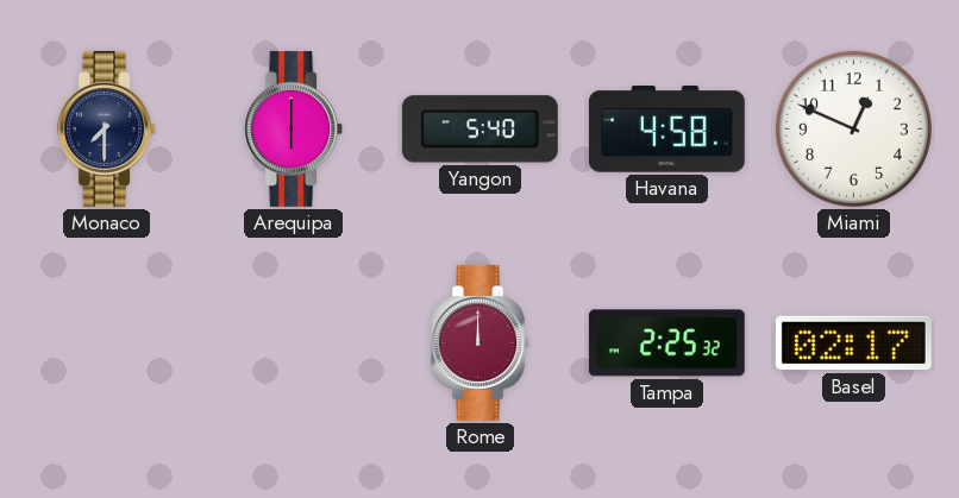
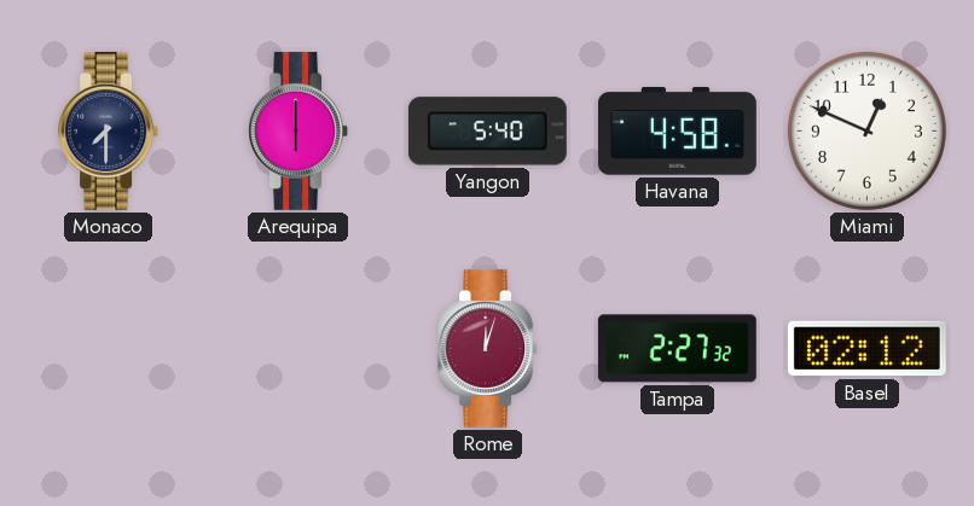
Rome: 12:00 -> 12:03 (488, 348)
Tampa: 2:25 -> 2:27 (677, 349)
Basel: 02:17 -> 02:12 (866, 349)
